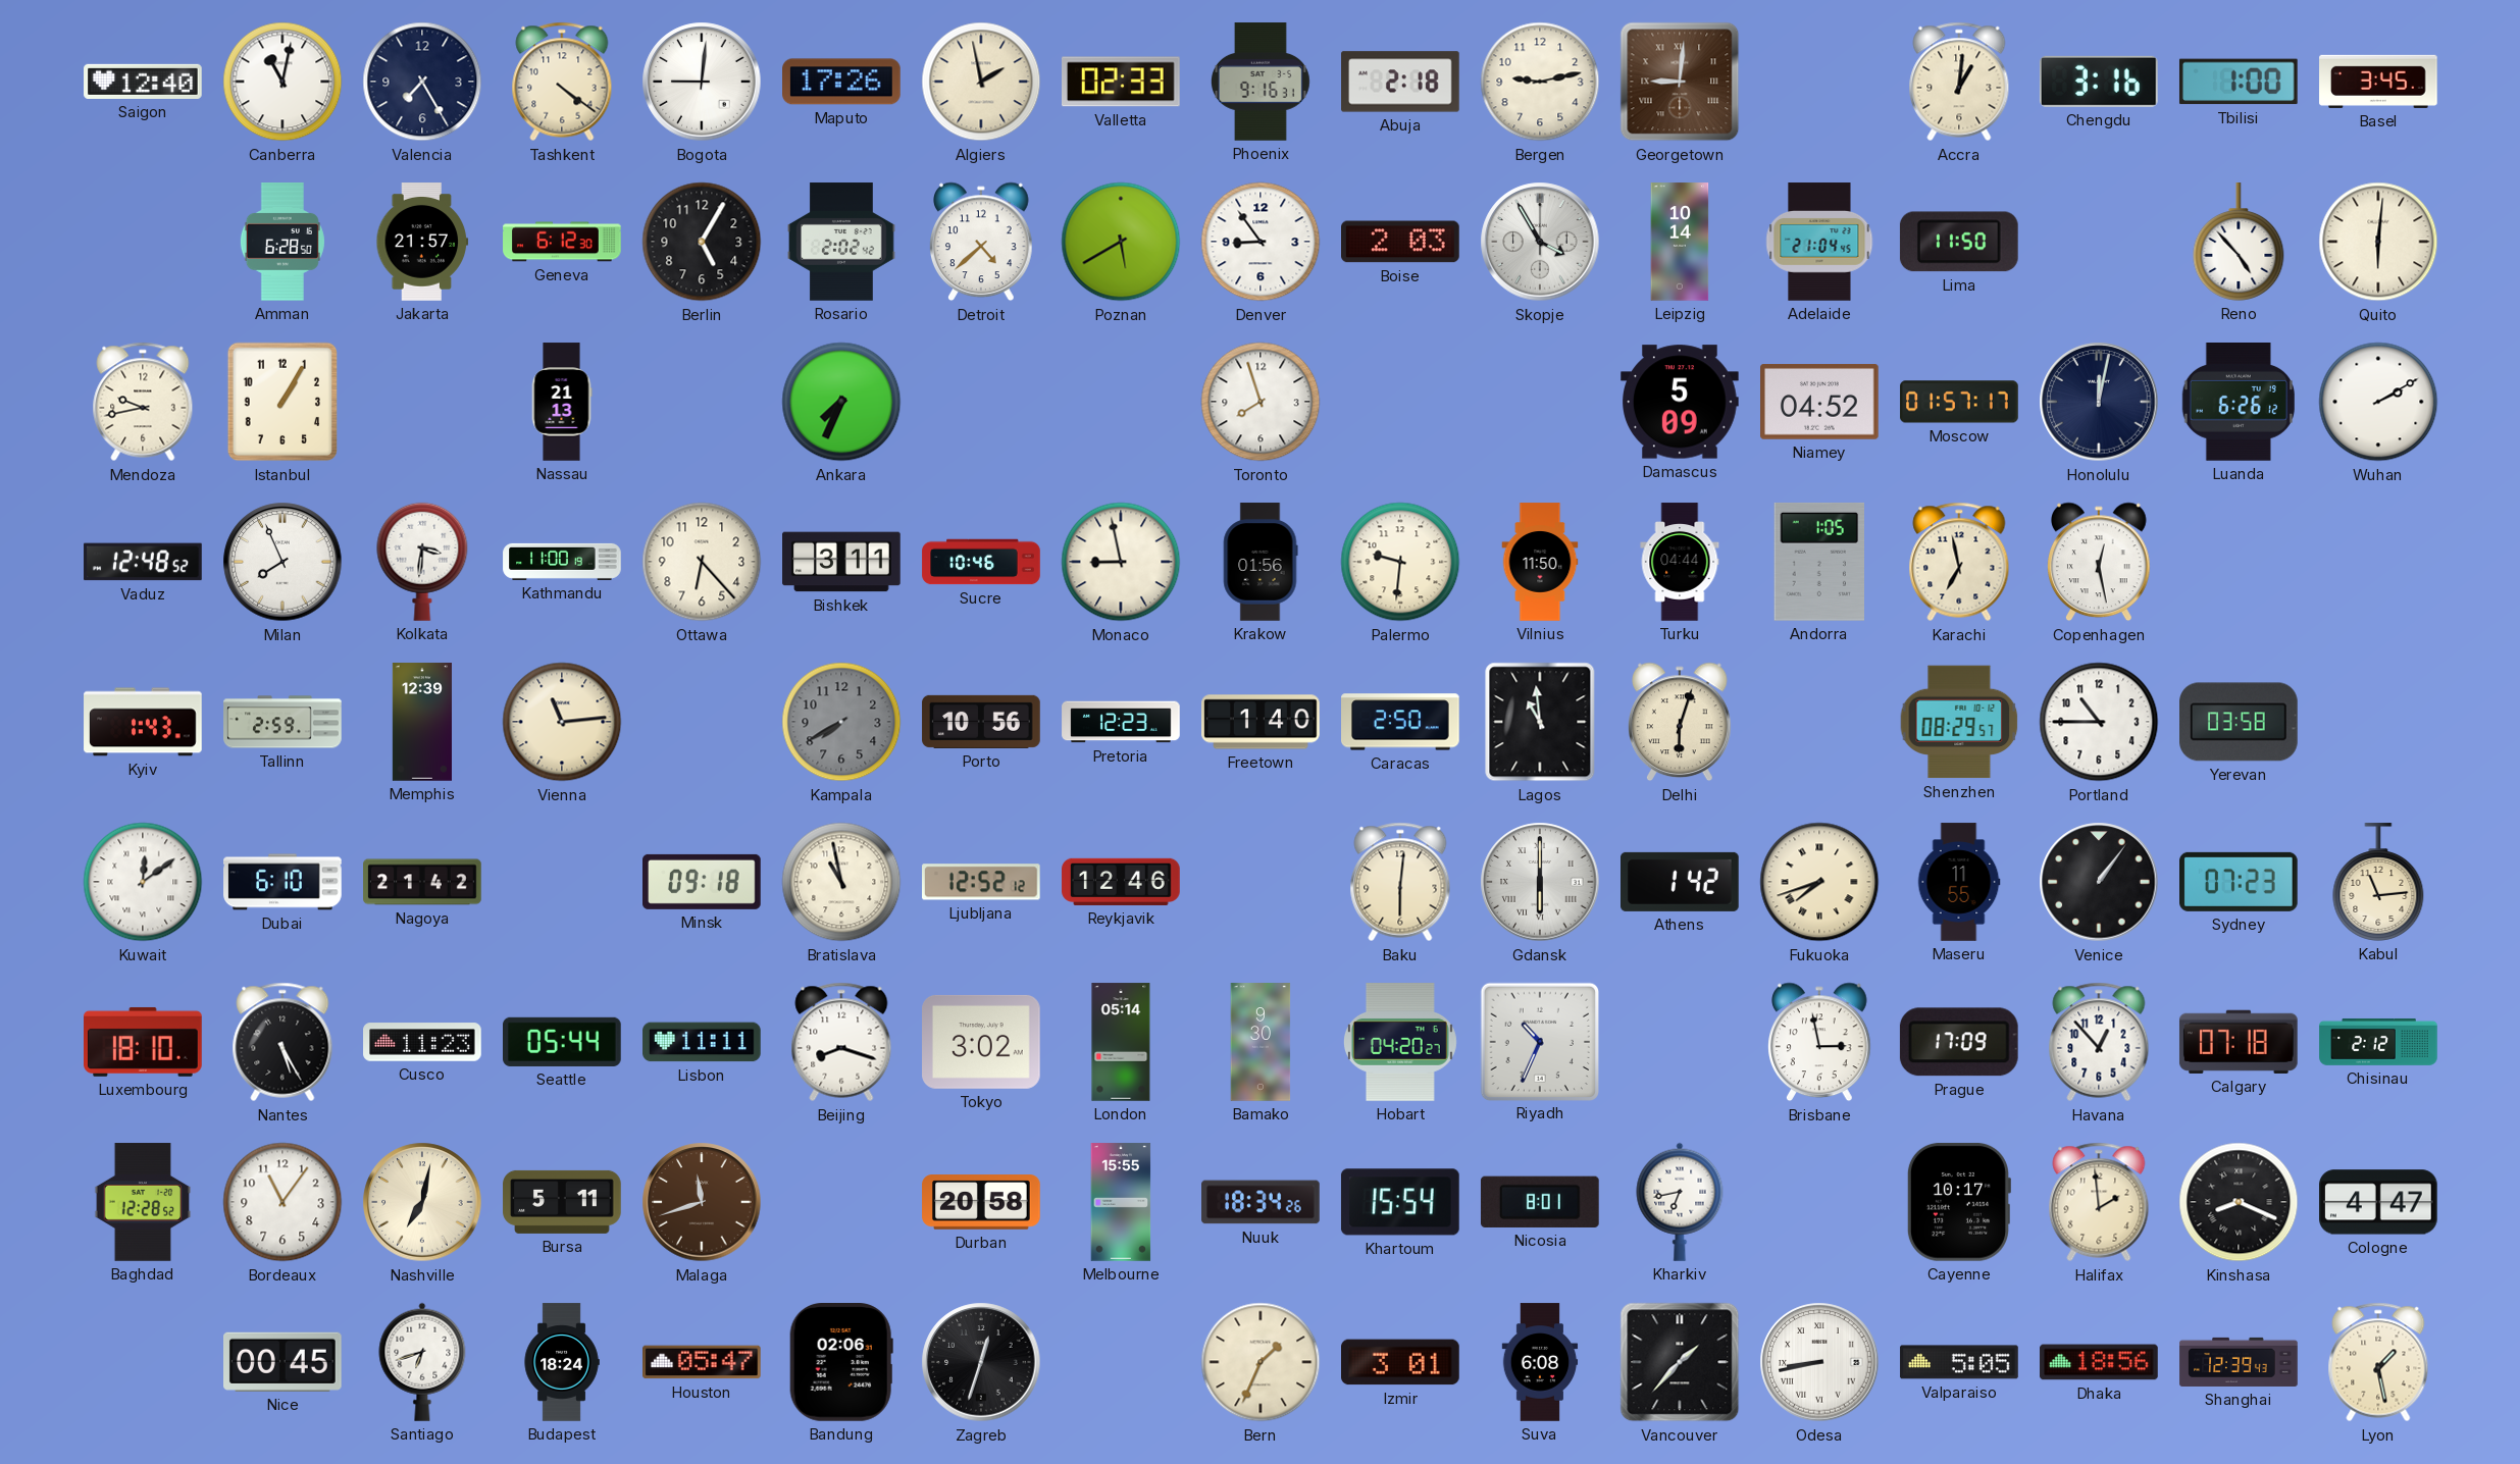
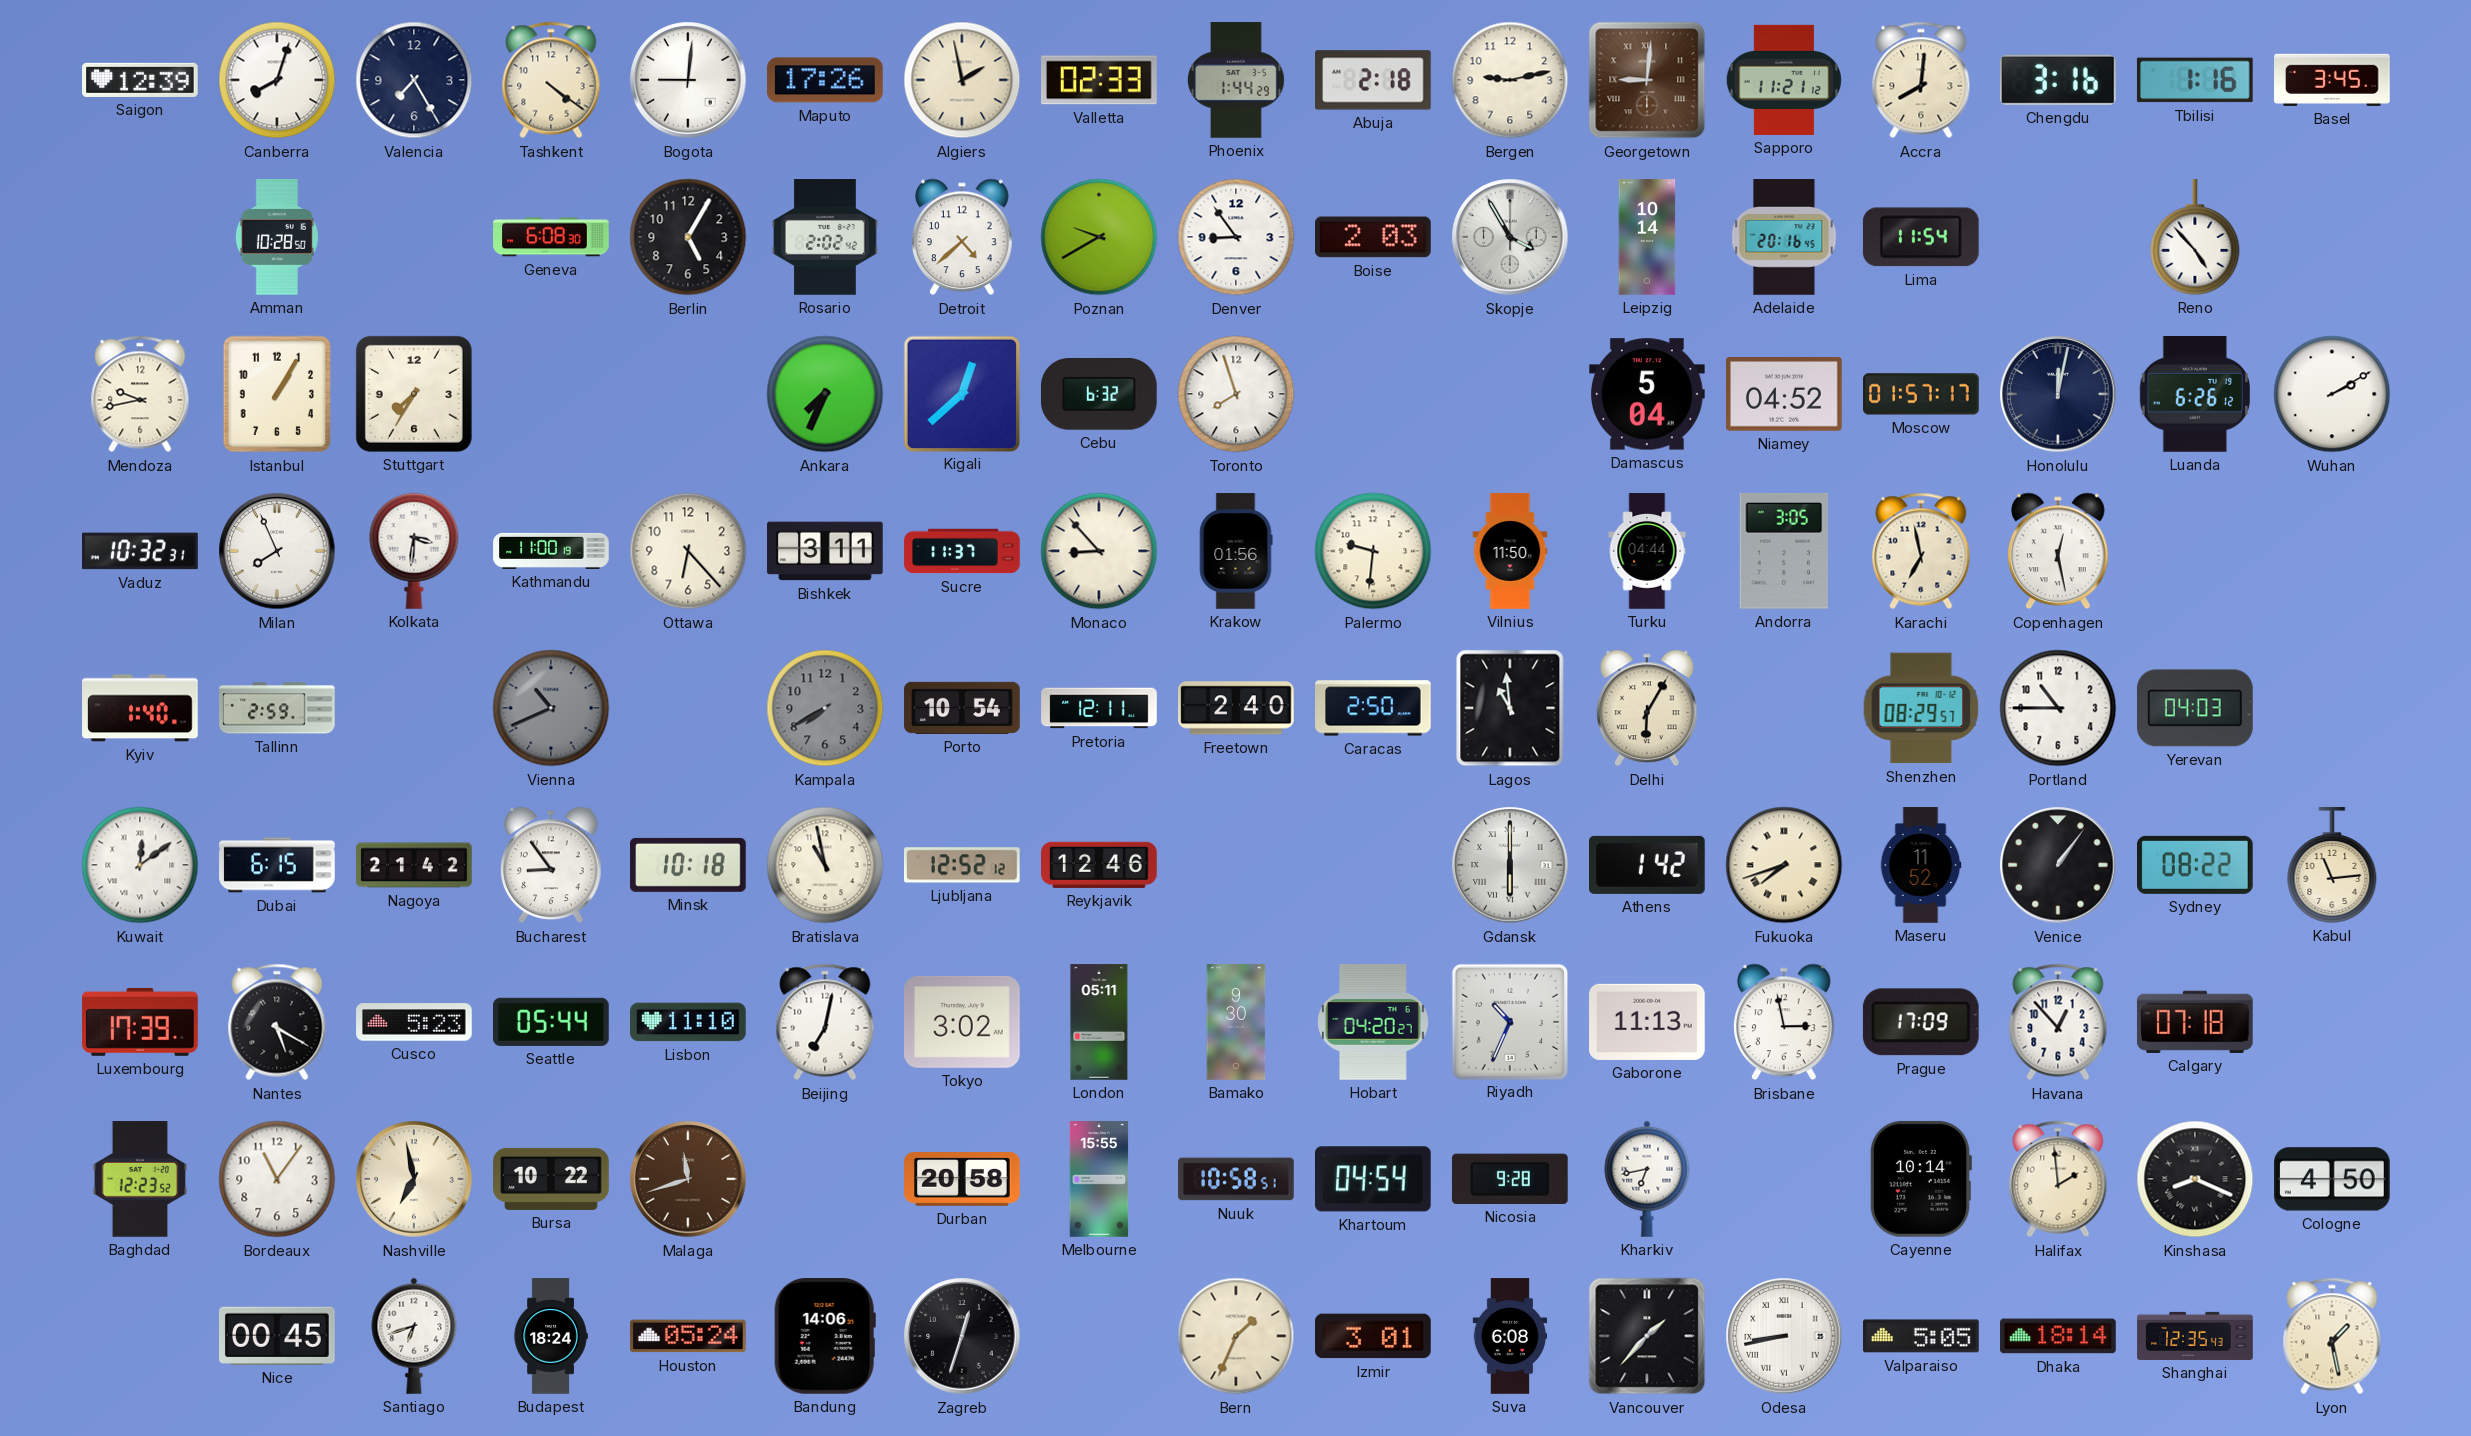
Saigon: 12:40 -> 12:39 (140, 80)
Canberra: 11:02 -> 8:03 (277, 80)
Phoenix: 9:16 -> 1:44 (1236, 80)
Sapporo: none -> 11:21 (1784, 80)
Accra: 1:01 -> 8:01 (1921, 80)
Tbilisi: 1:00 -> 1:16 (2195, 80)
Amman: 6:28 -> 10:28 (277, 237)
Jakarta: 21:57 -> none (422, 242)
Geneva: 6:12 -> 6:08 (551, 237)
Poznan: 5:40 -> 9:40 (1099, 237)
Adelaide: 21:04 -> 20:16 (1784, 237)
Lima: 11:50 -> 11:54 (1921, 237)
Quito: 6:01 -> none (2378, 242)
Stuttgart: none -> 7:35 (414, 394)
Nassau: 21:13 -> none (562, 402)
Kigali: none -> 12:38 (961, 393)
Cebu: none -> 6:32 (1100, 395)
Damascus: 5:09 -> 5:04 (1648, 394)
Vaduz: 12:48 -> 10:32 (140, 551)
Sucre: 10:46 -> 11:37 (962, 551)
Monaco: 8:58 -> 8:53 (1099, 551)
Andorra: 1:05 -> 3:05 (1784, 551)
Kyiv: 1:43 -> 1:40 (140, 708)
Memphis: 12:39 -> none (422, 722)
Vienna: 11:14 -> 10:41 (551, 708)
Vienna dial: cream -> grey (551, 708)
Porto: 10:56 -> 10:54 (962, 708)
Pretoria: 12:23 -> 12:11 (1099, 708)
Freetown: 1:40 -> 2:40 (1236, 708)
Delhi: 6:03 -> 6:05 (1648, 708)
Yerevan: 03:58 -> 04:03 (2196, 708)
Dubai: 6:10 -> 6:15 (277, 865)
Bucharest: none -> 8:54 (552, 865)
Minsk: 09:18 -> 10:18 (689, 865)
Baku: 6:01 -> none (1400, 882)
Maseru: 11:55 -> 11:52 (1921, 865)
Sydney: 07:23 -> 08:22 (2196, 865)
Luxembourg: 18:10 -> 17:39 (140, 1022)
Nantes: 5:25 -> 5:20 (277, 1022)
Cusco: 11:23 -> 5:23 (414, 1022)
Lisbon: 11:11 -> 11:10 (688, 1022)
Beijing: 8:18 -> 7:02 (825, 1022)
London: 05:14 -> 05:11 (1099, 1022)
Gaborone: none -> 11:13 (1647, 1022)
Chisinau: 2:12 -> none (2378, 1042)
Baghdad: 12:28 -> 12:23 (140, 1179)
Nashville: 7:02 -> 6:58 (414, 1179)
Bursa: 5:11 -> 10:22 (551, 1179)
Nuuk: 18:34 -> 10:58 (1236, 1179)
Khartoum: 15:54 -> 04:54 (1373, 1179)
Nicosia: 8:01 -> 9:28 (1510, 1179)
Cayenne: 10:17 -> 10:14 (1920, 1179)
Cologne: 4:47 -> 4:50 (2333, 1179)
Houston: 05:47 -> 05:24 (689, 1336)
Bandung: 02:06 -> 14:06 (825, 1337)
Dhaka: 18:56 -> 18:14 (2058, 1336)
Shanghai: 12:39 -> 12:35 (2195, 1336)
